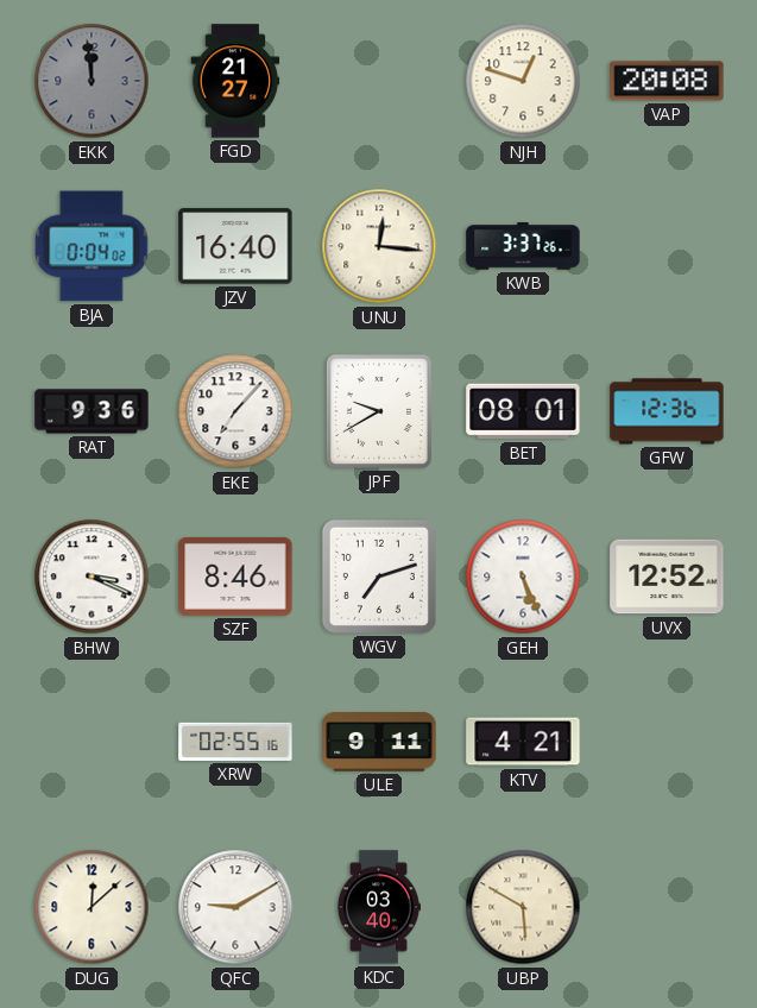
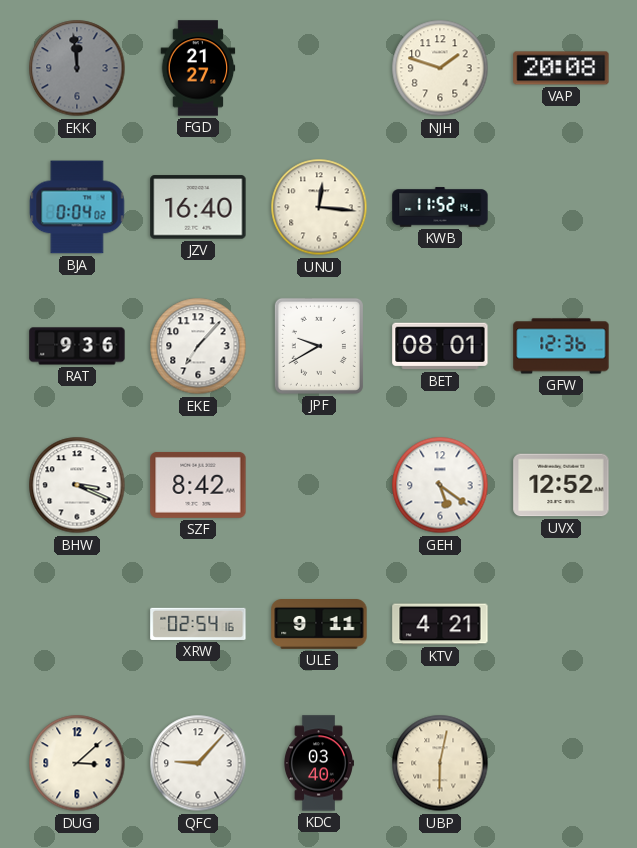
NJH: 12:48 -> 1:48 (440, 68)
KWB: 3:37 -> 11:52 (440, 207)
SZF: 8:46 -> 8:42 (198, 485)
WGV: 7:12 -> none (379, 577)
GEH: 5:26 -> 5:21 (440, 485)
XRW: 02:55 -> 02:54 (198, 624)
DUG: 12:08 -> 3:08 (77, 763)
QFC: 9:10 -> 9:07 (198, 763)
UBP: 5:50 -> 6:02 (440, 763)
